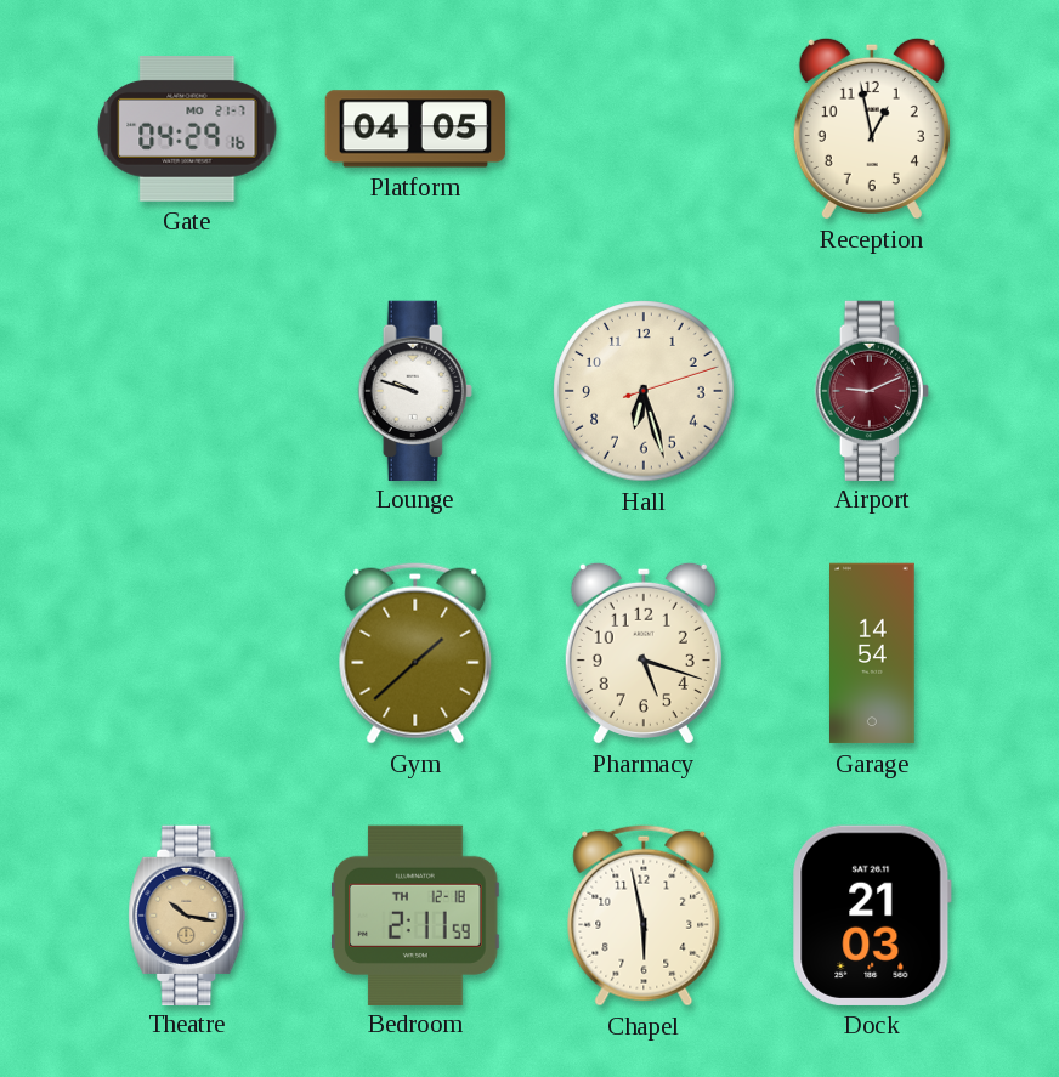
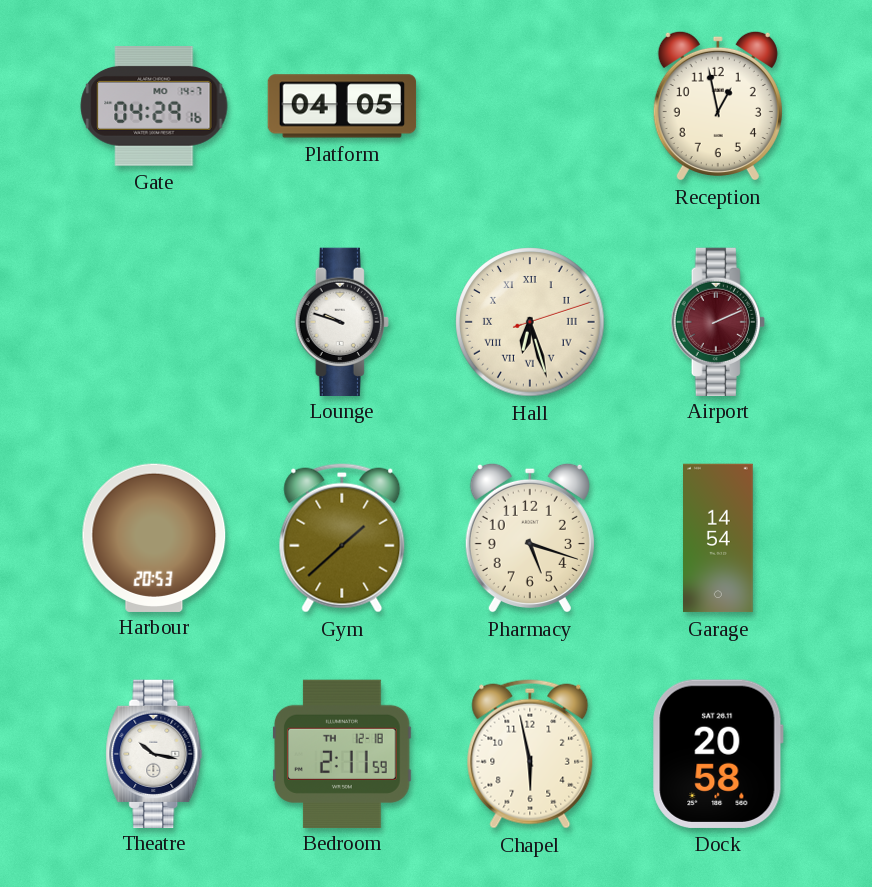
Gate date: MO 21-7 -> MO 14-7 (154, 107)
Hall numerals: Arabic -> Roman (530, 322)
Airport: 9:11 -> 2:11 (718, 321)
Harbour: none -> 20:53 (154, 537)
Theatre dial: champagne -> white (154, 753)
Dock: 21:03 -> 20:58 (718, 754)
